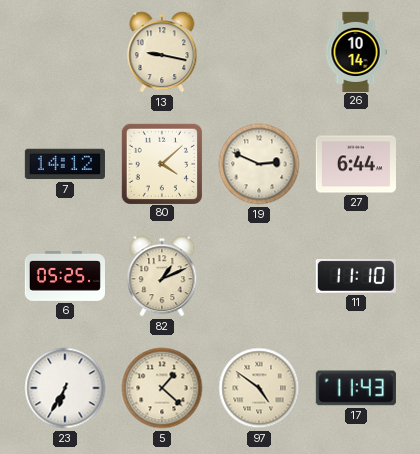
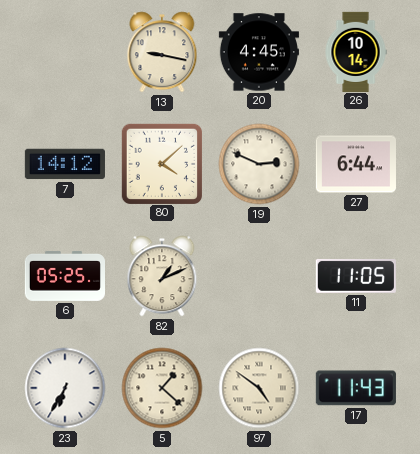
20: none -> 4:45 (259, 52)
11: 11:10 -> 11:05 (356, 277)
